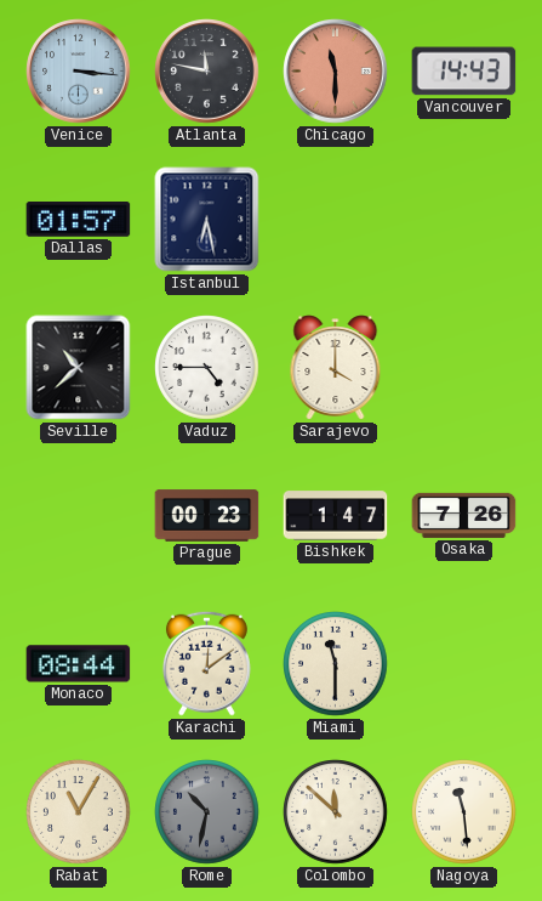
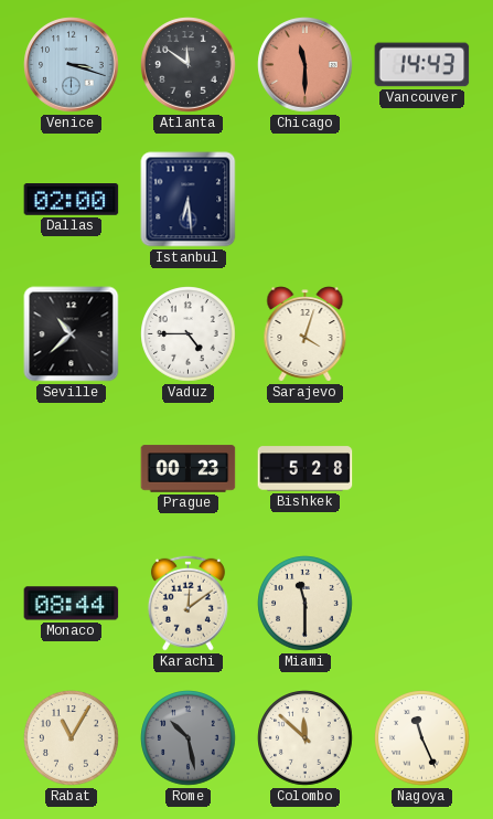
Venice: 3:16 -> 3:18 (72, 65)
Atlanta: 11:47 -> 11:51 (189, 65)
Dallas: 01:57 -> 02:00 (72, 200)
Istanbul: 6:28 -> 6:29 (189, 200)
Sarajevo: 4:00 -> 4:03 (306, 334)
Bishkek: 1:47 -> 5:28 (306, 469)
Osaka: 7:26 -> none (464, 515)
Rome: 10:32 -> 10:28 (189, 738)
Nagoya: 11:29 -> 11:26 (422, 738)
